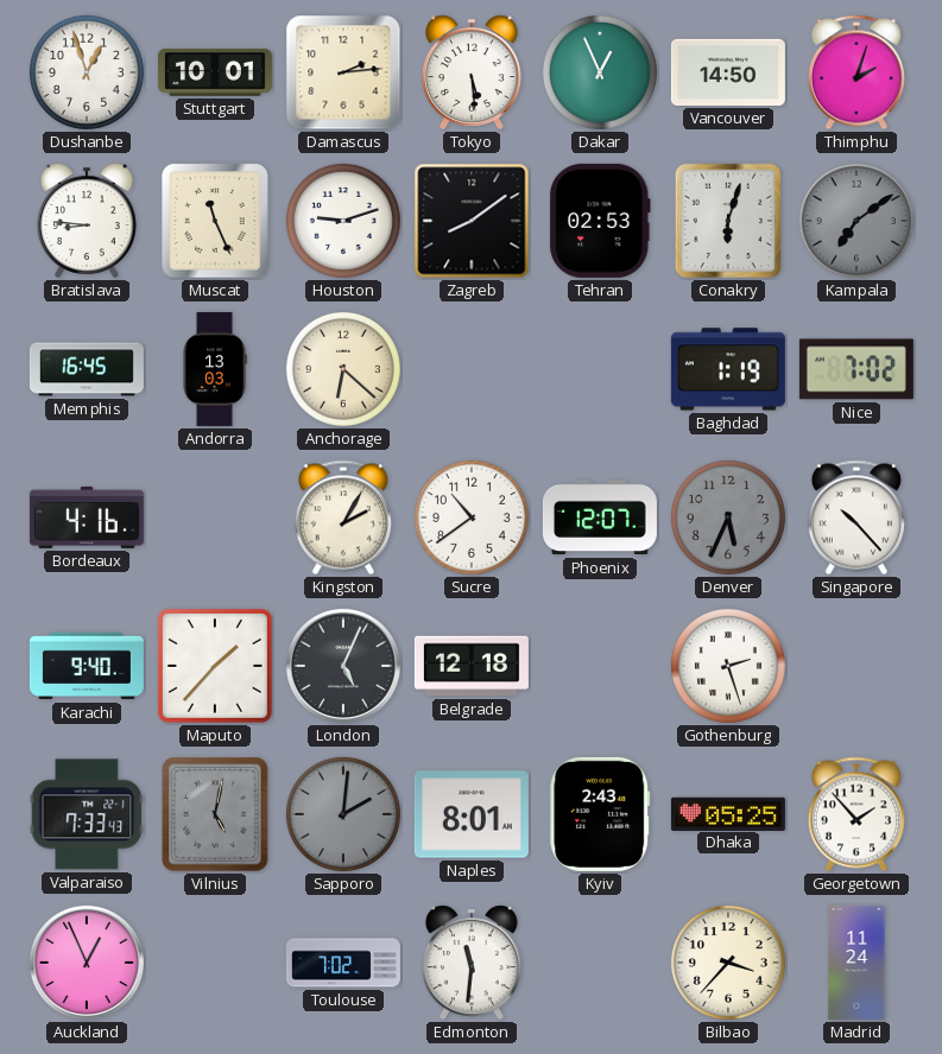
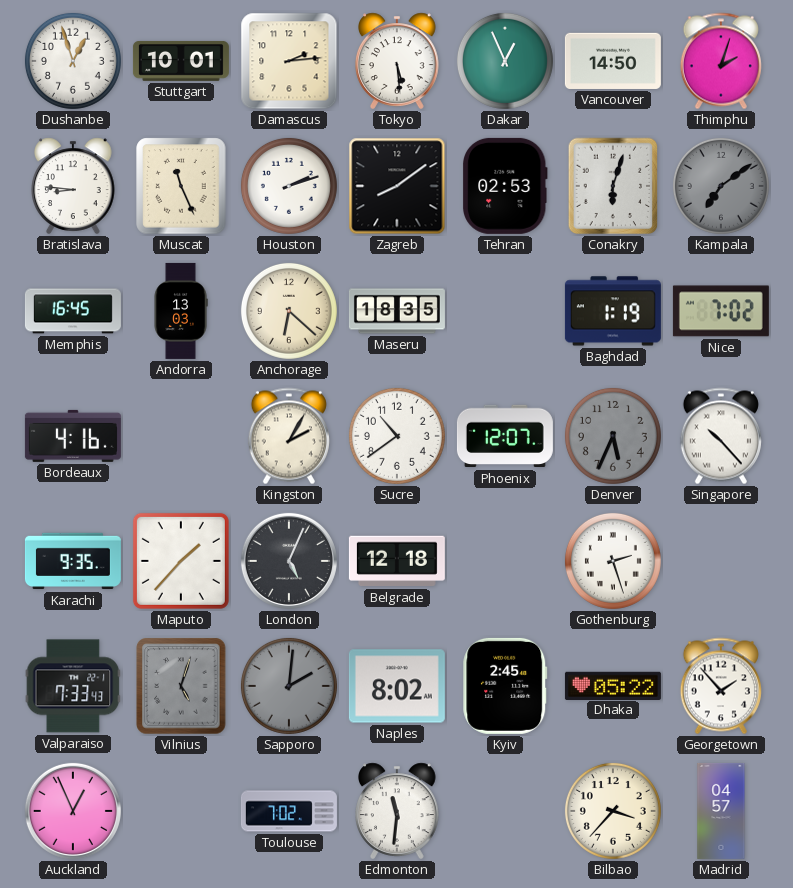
Houston: 9:12 -> 2:12 (289, 186)
Maseru: none -> 18:35 (397, 311)
Karachi: 9:40 -> 9:35 (73, 561)
Vilnius: 5:02 -> 5:03 (181, 686)
Naples: 8:01 -> 8:02 (397, 686)
Kyiv: 2:43 -> 2:45 (505, 686)
Dhaka: 05:25 -> 05:22 (613, 685)
Madrid: 11:24 -> 04:57 (721, 811)
